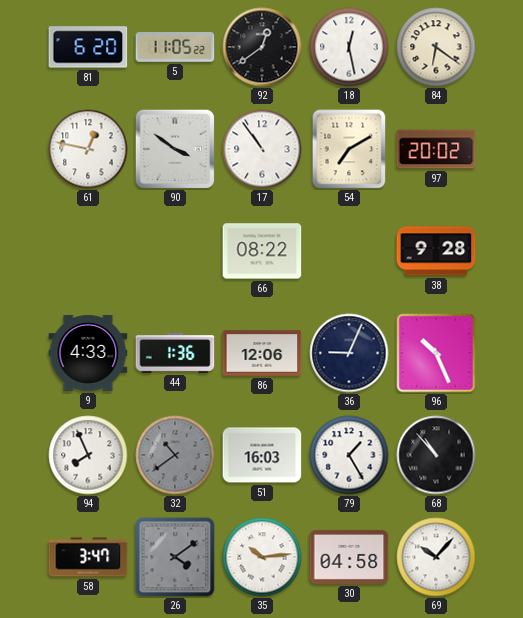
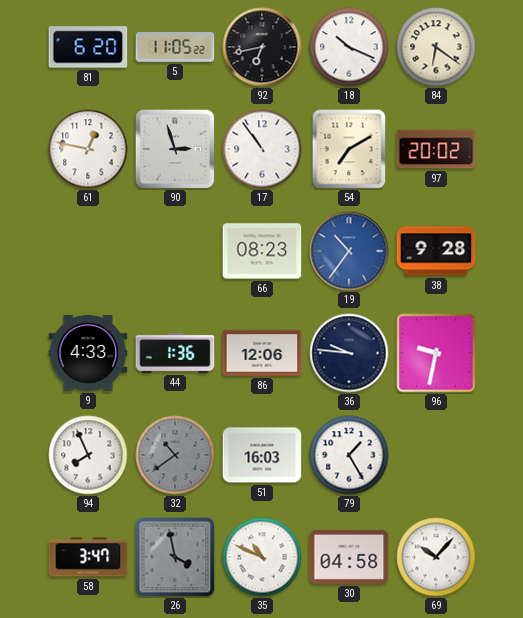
92: 12:39 -> 6:43 (262, 47)
18: 12:28 -> 10:19 (349, 47)
90: 3:51 -> 2:57 (175, 149)
66: 08:22 -> 08:23 (262, 251)
19: none -> 10:36 (349, 251)
36: 9:04 -> 9:46 (349, 353)
96: 10:26 -> 9:32 (436, 353)
68: 10:53 -> none (436, 455)
26: 4:09 -> 3:58 (175, 557)
35: 10:14 -> 10:49 (262, 557)
